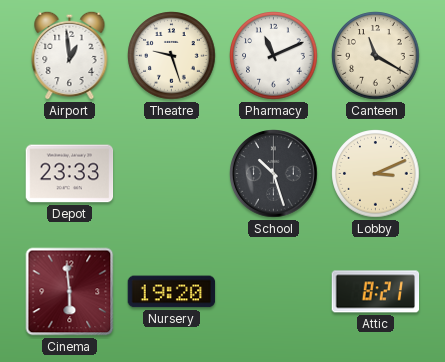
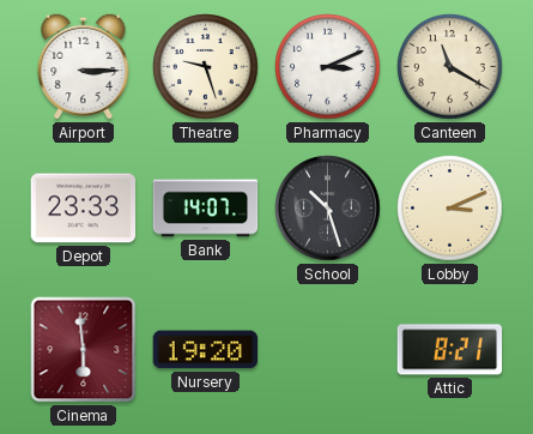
Airport: 12:59 -> 3:15 (84, 66)
Pharmacy: 11:11 -> 3:11 (328, 67)
Bank: none -> 14:07 (206, 209)
